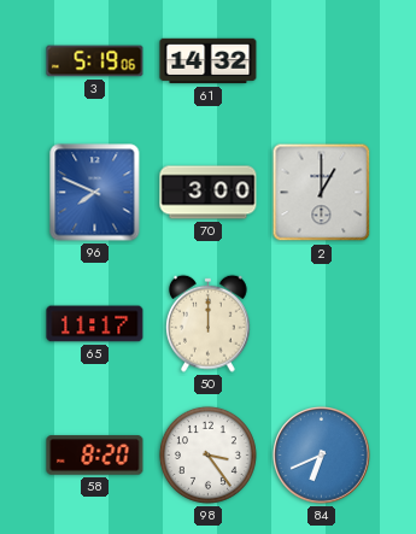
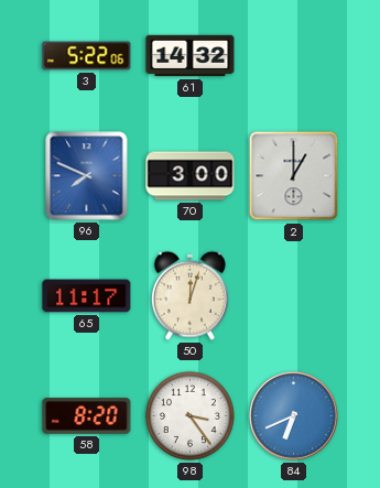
3: 5:19 -> 5:22 (87, 56)
50: 12:00 -> 12:03 (191, 295)
